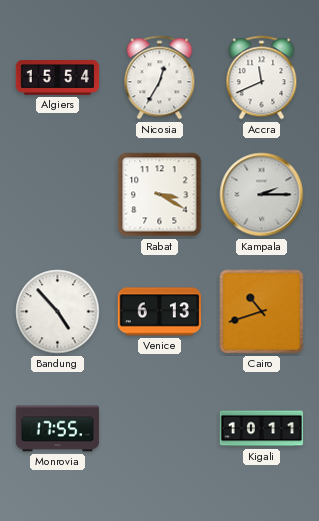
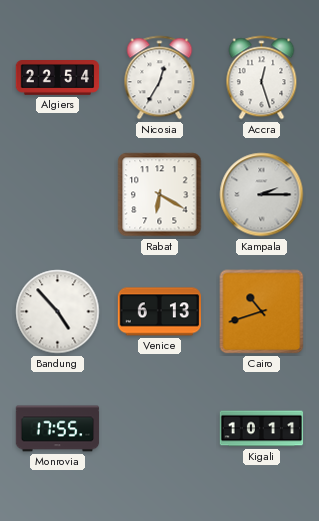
Algiers: 15:54 -> 22:54 (58, 78)
Accra: 11:41 -> 12:27 (262, 78)
Rabat: 3:20 -> 6:20 (160, 195)
